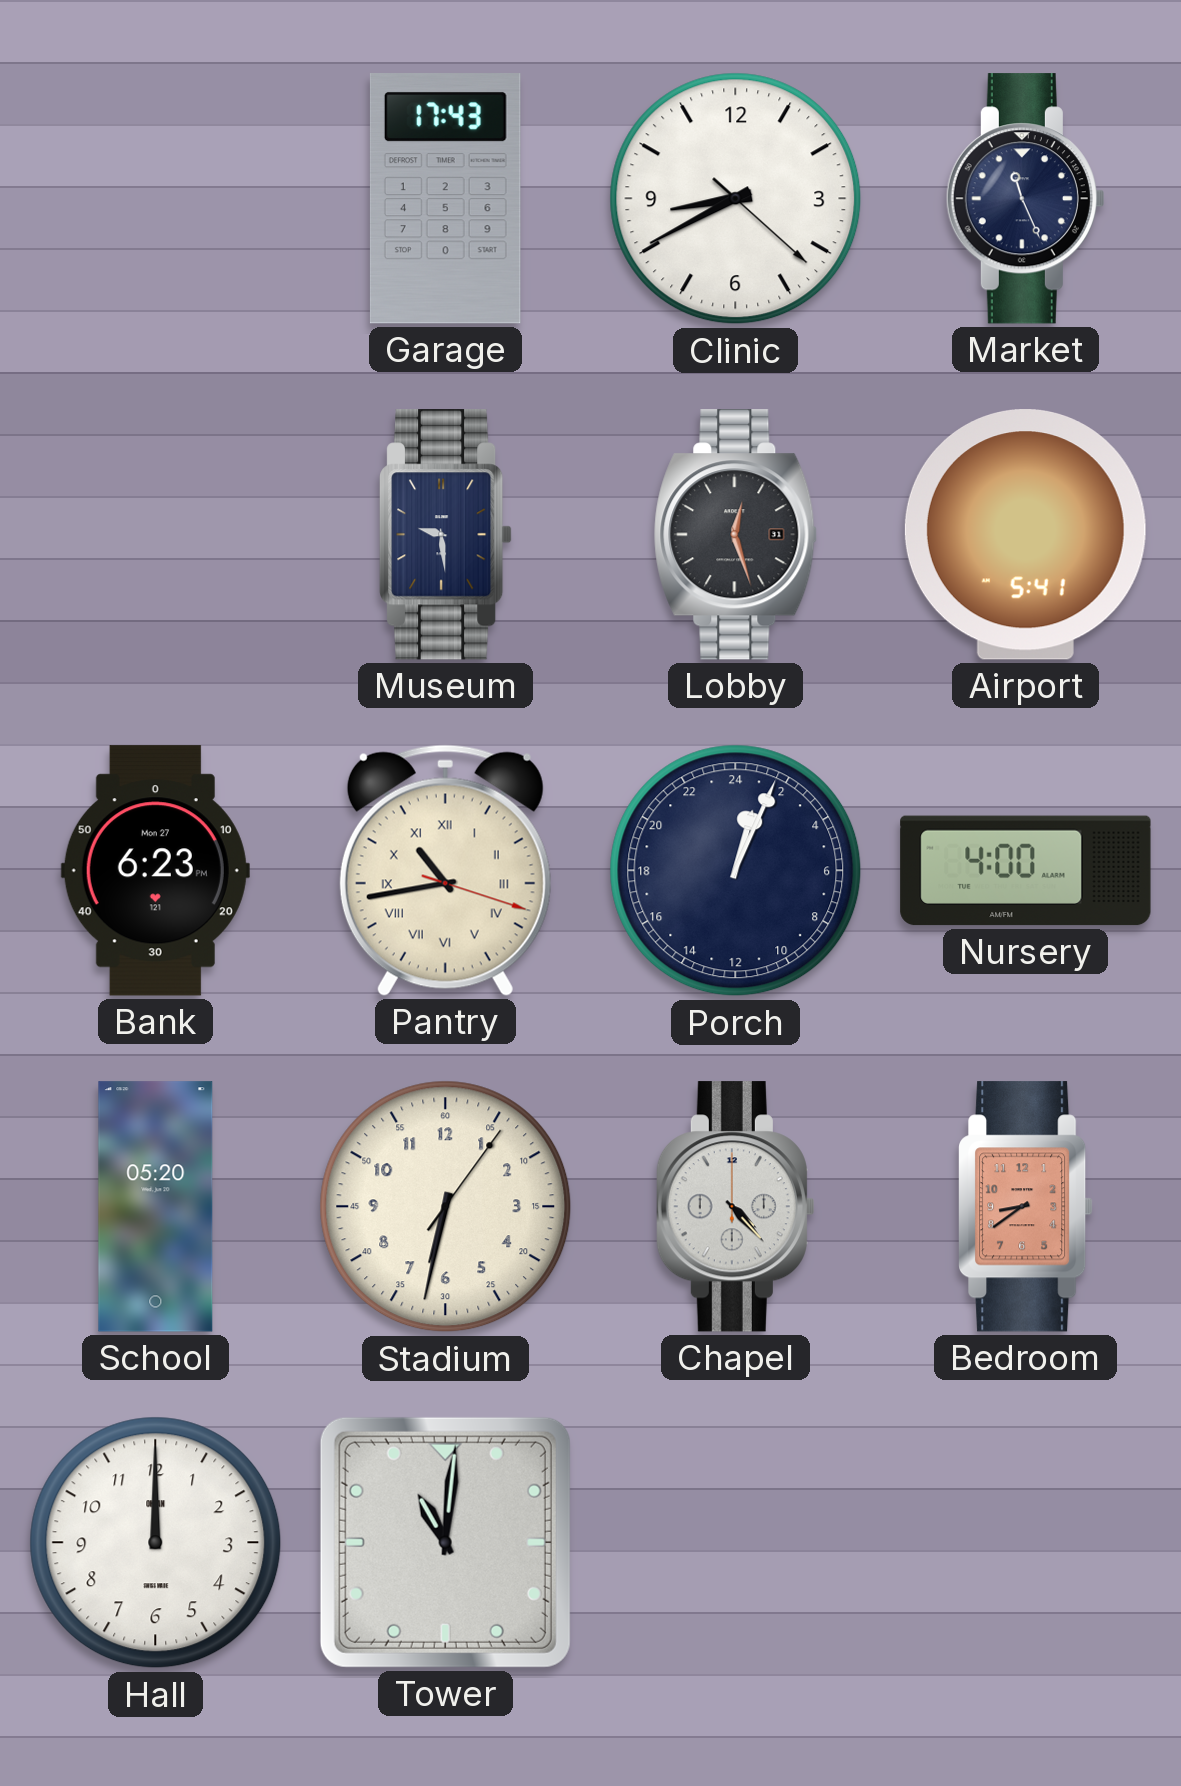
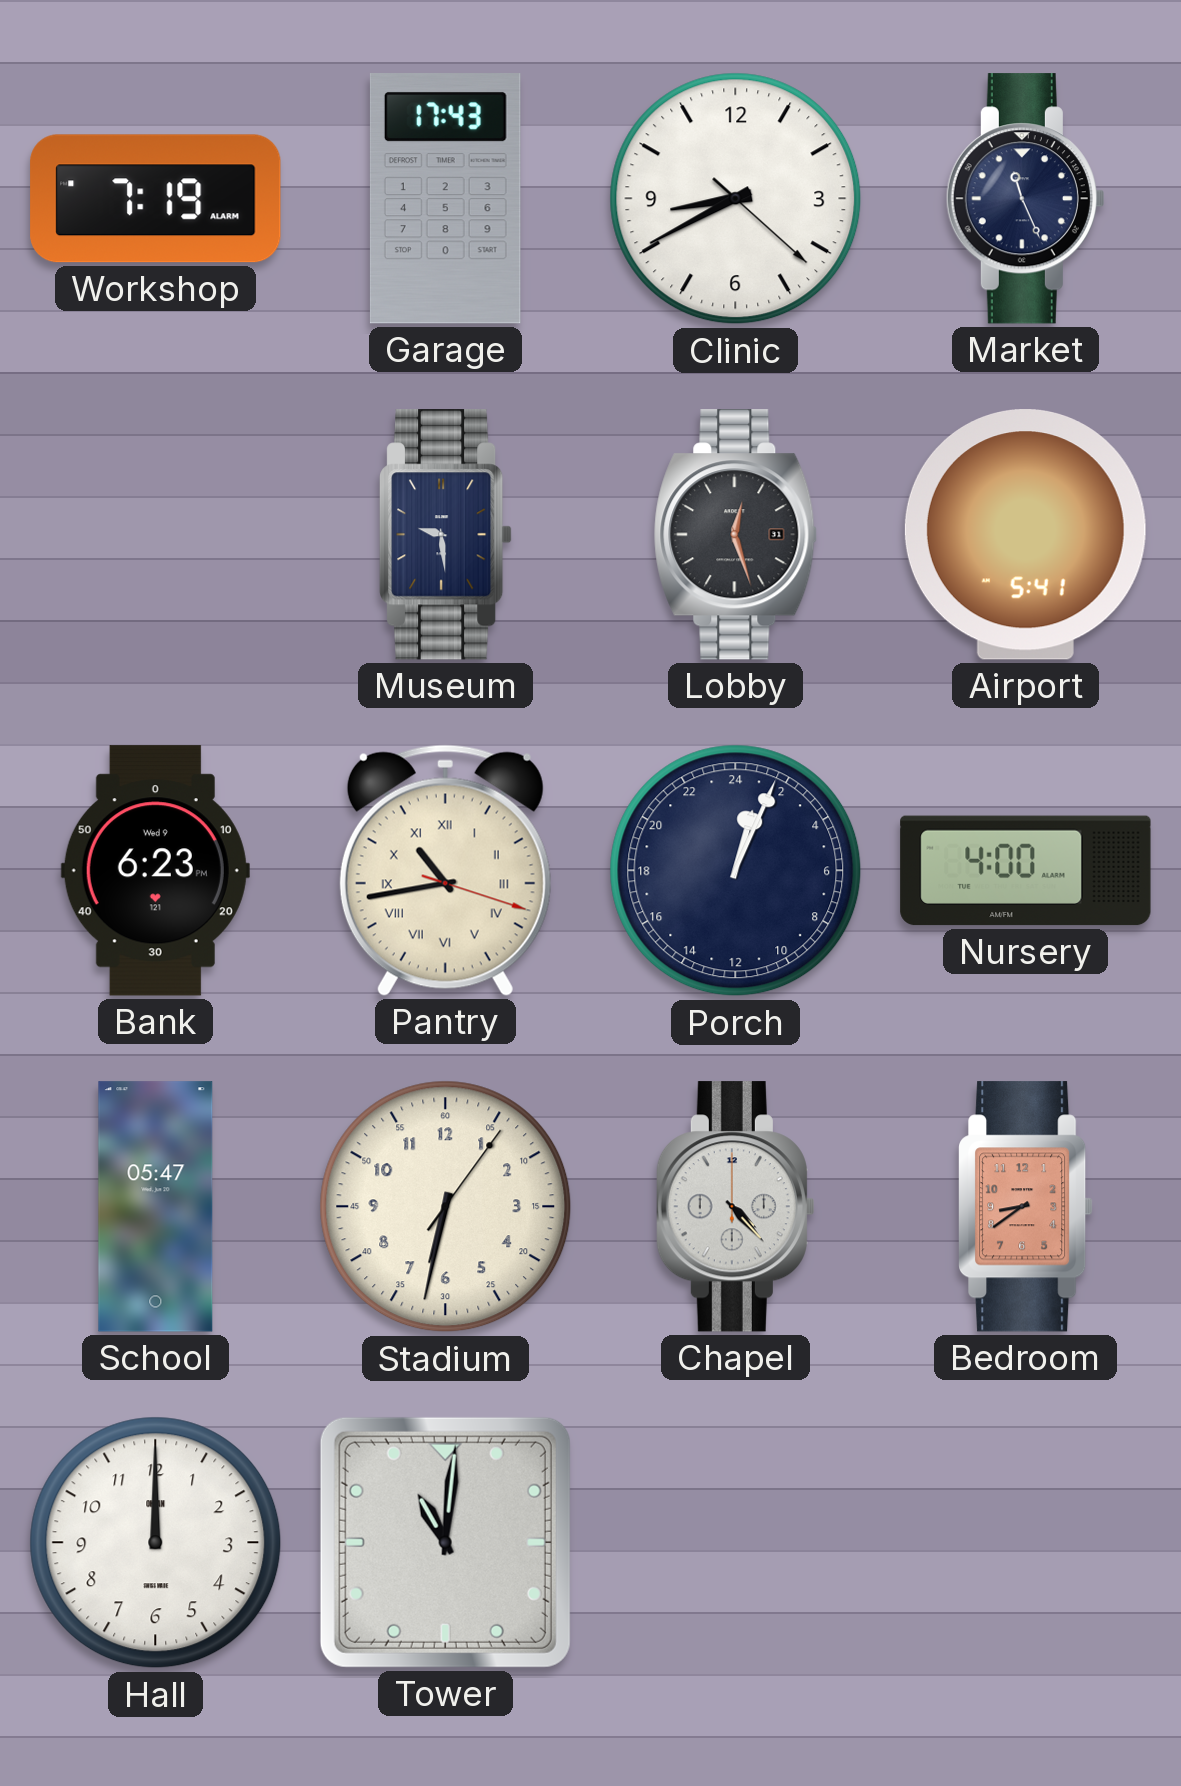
Workshop: none -> 7:19 (156, 199)
Bank date: Mon 27 -> Wed 9 (155, 871)
School: 05:20 -> 05:47 (156, 1207)
